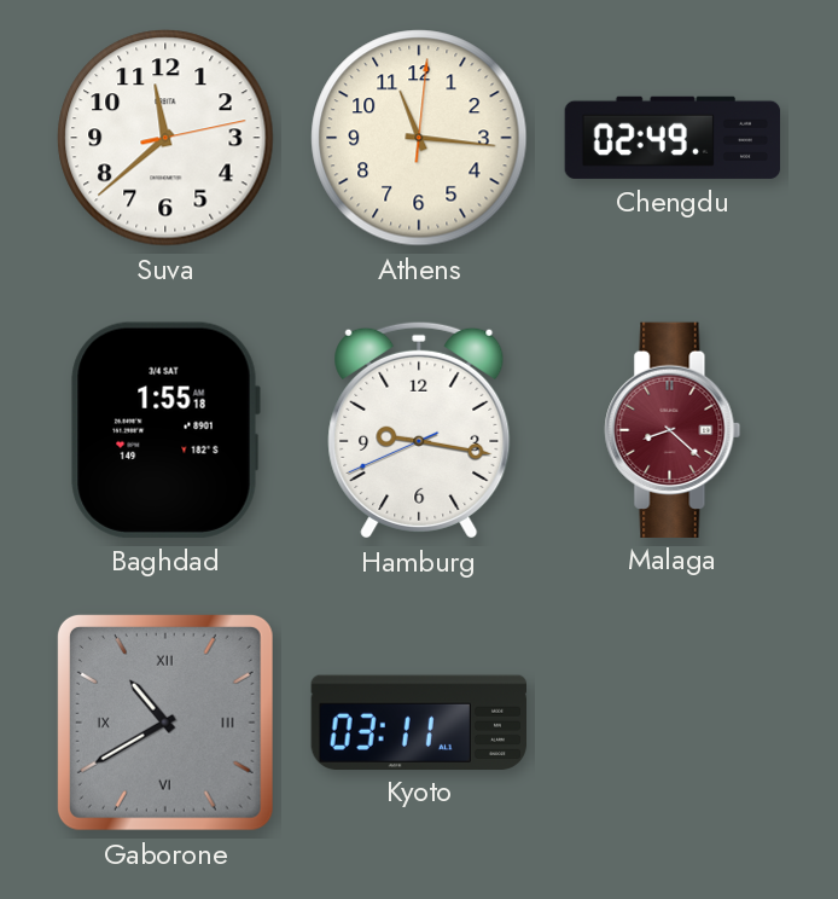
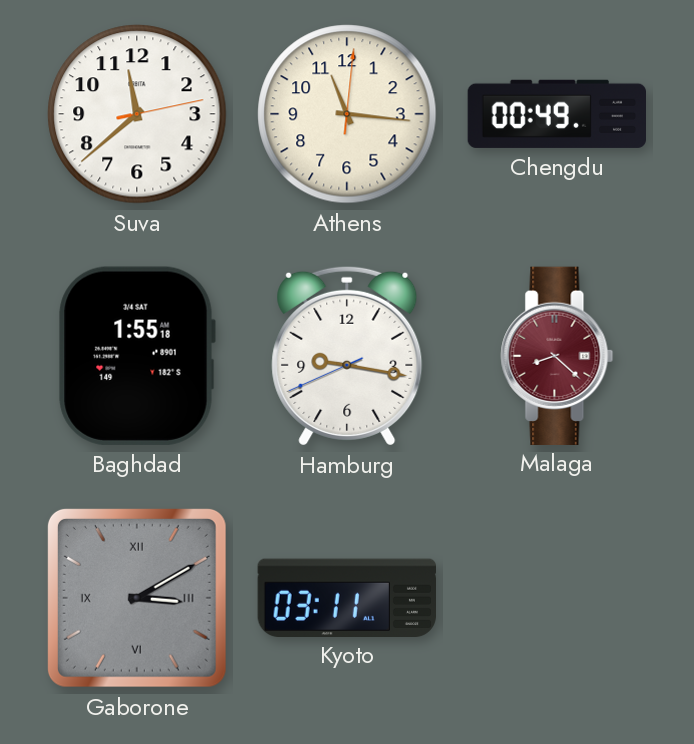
Chengdu: 02:49 -> 00:49 (556, 114)
Gaborone: 10:40 -> 3:10 (137, 598)
